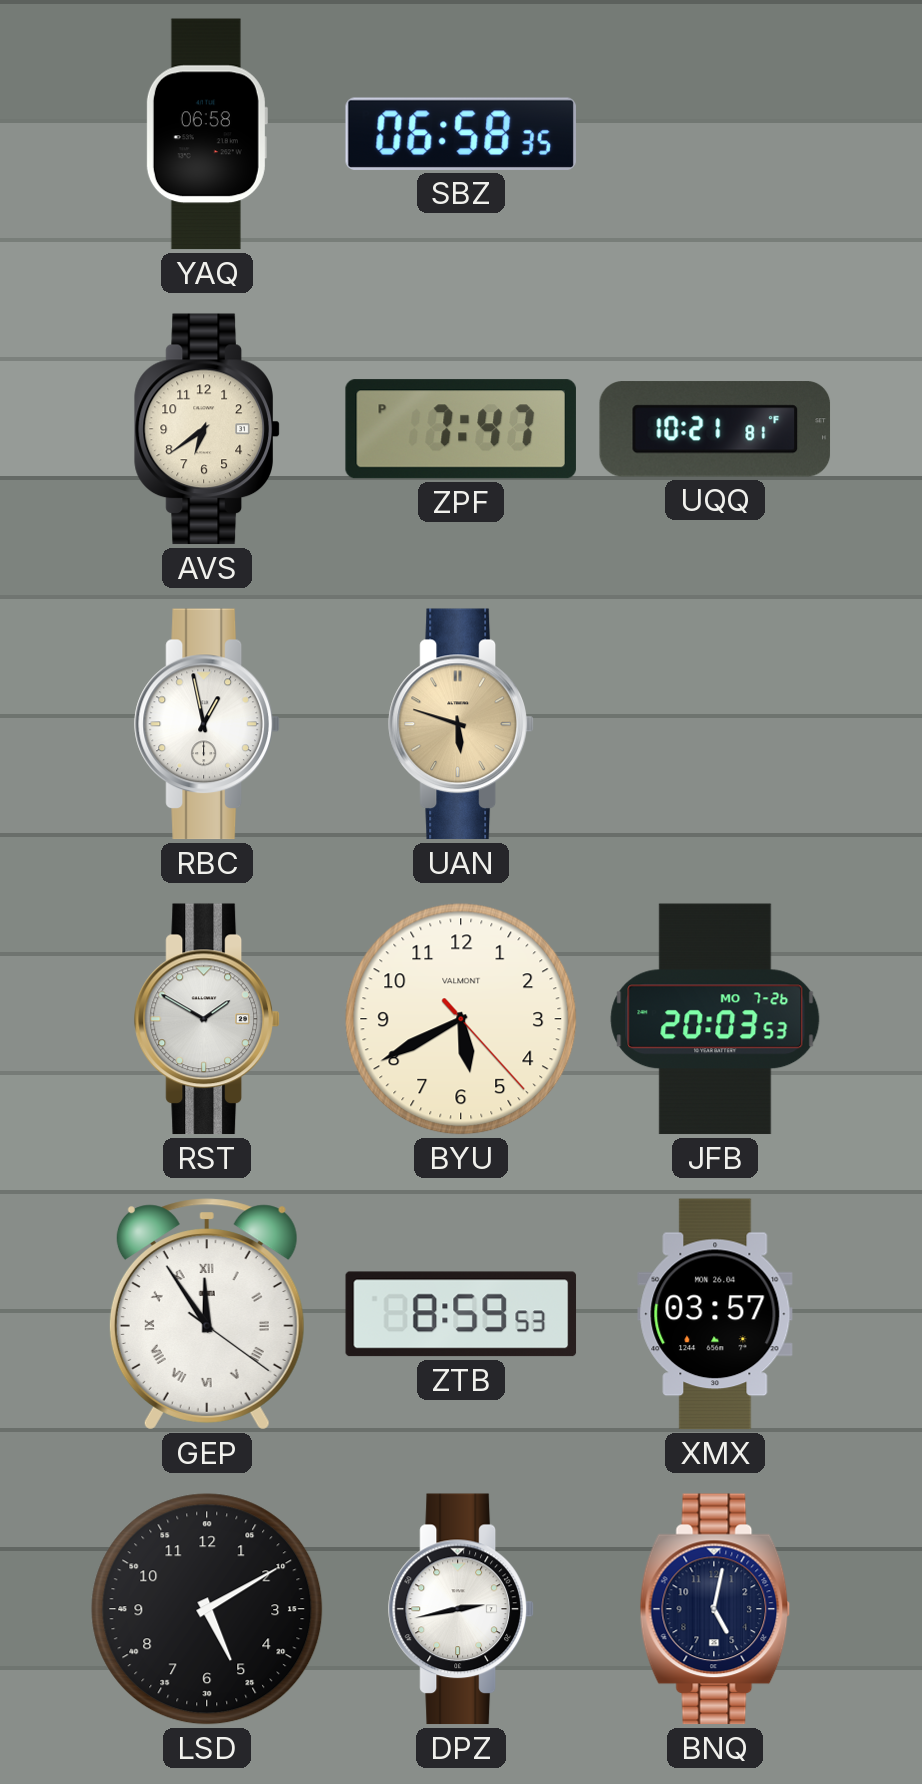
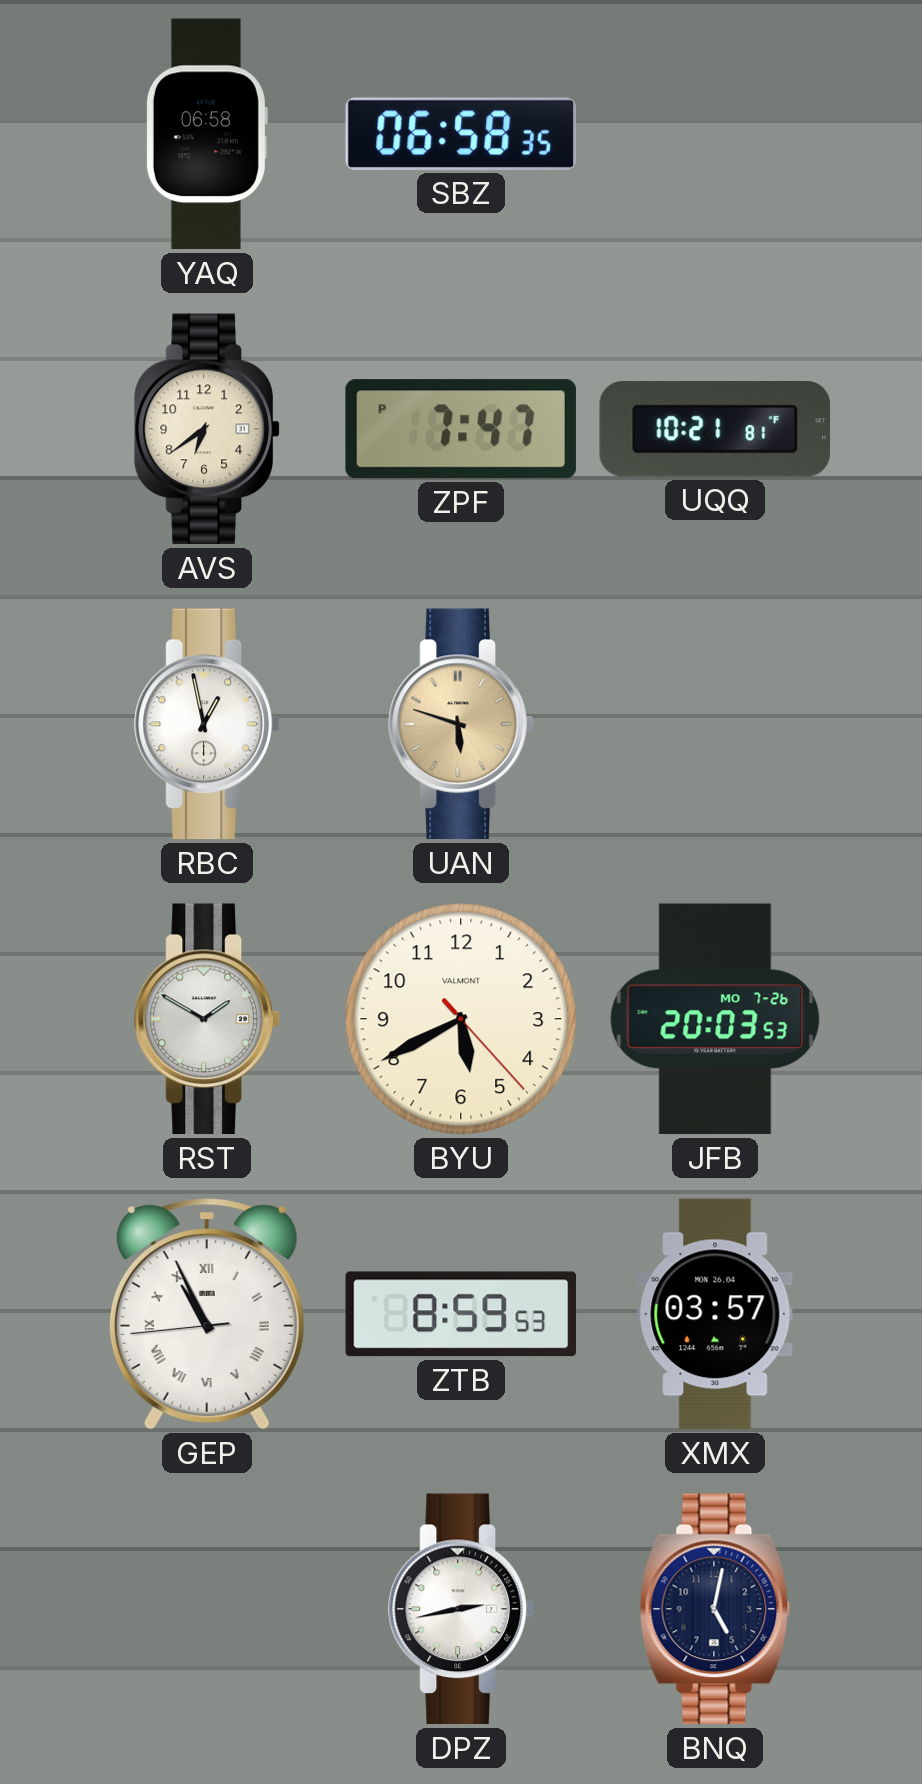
GEP: 11:54 -> 10:55 (207, 1314)
LSD: 5:10 -> none (207, 1609)
